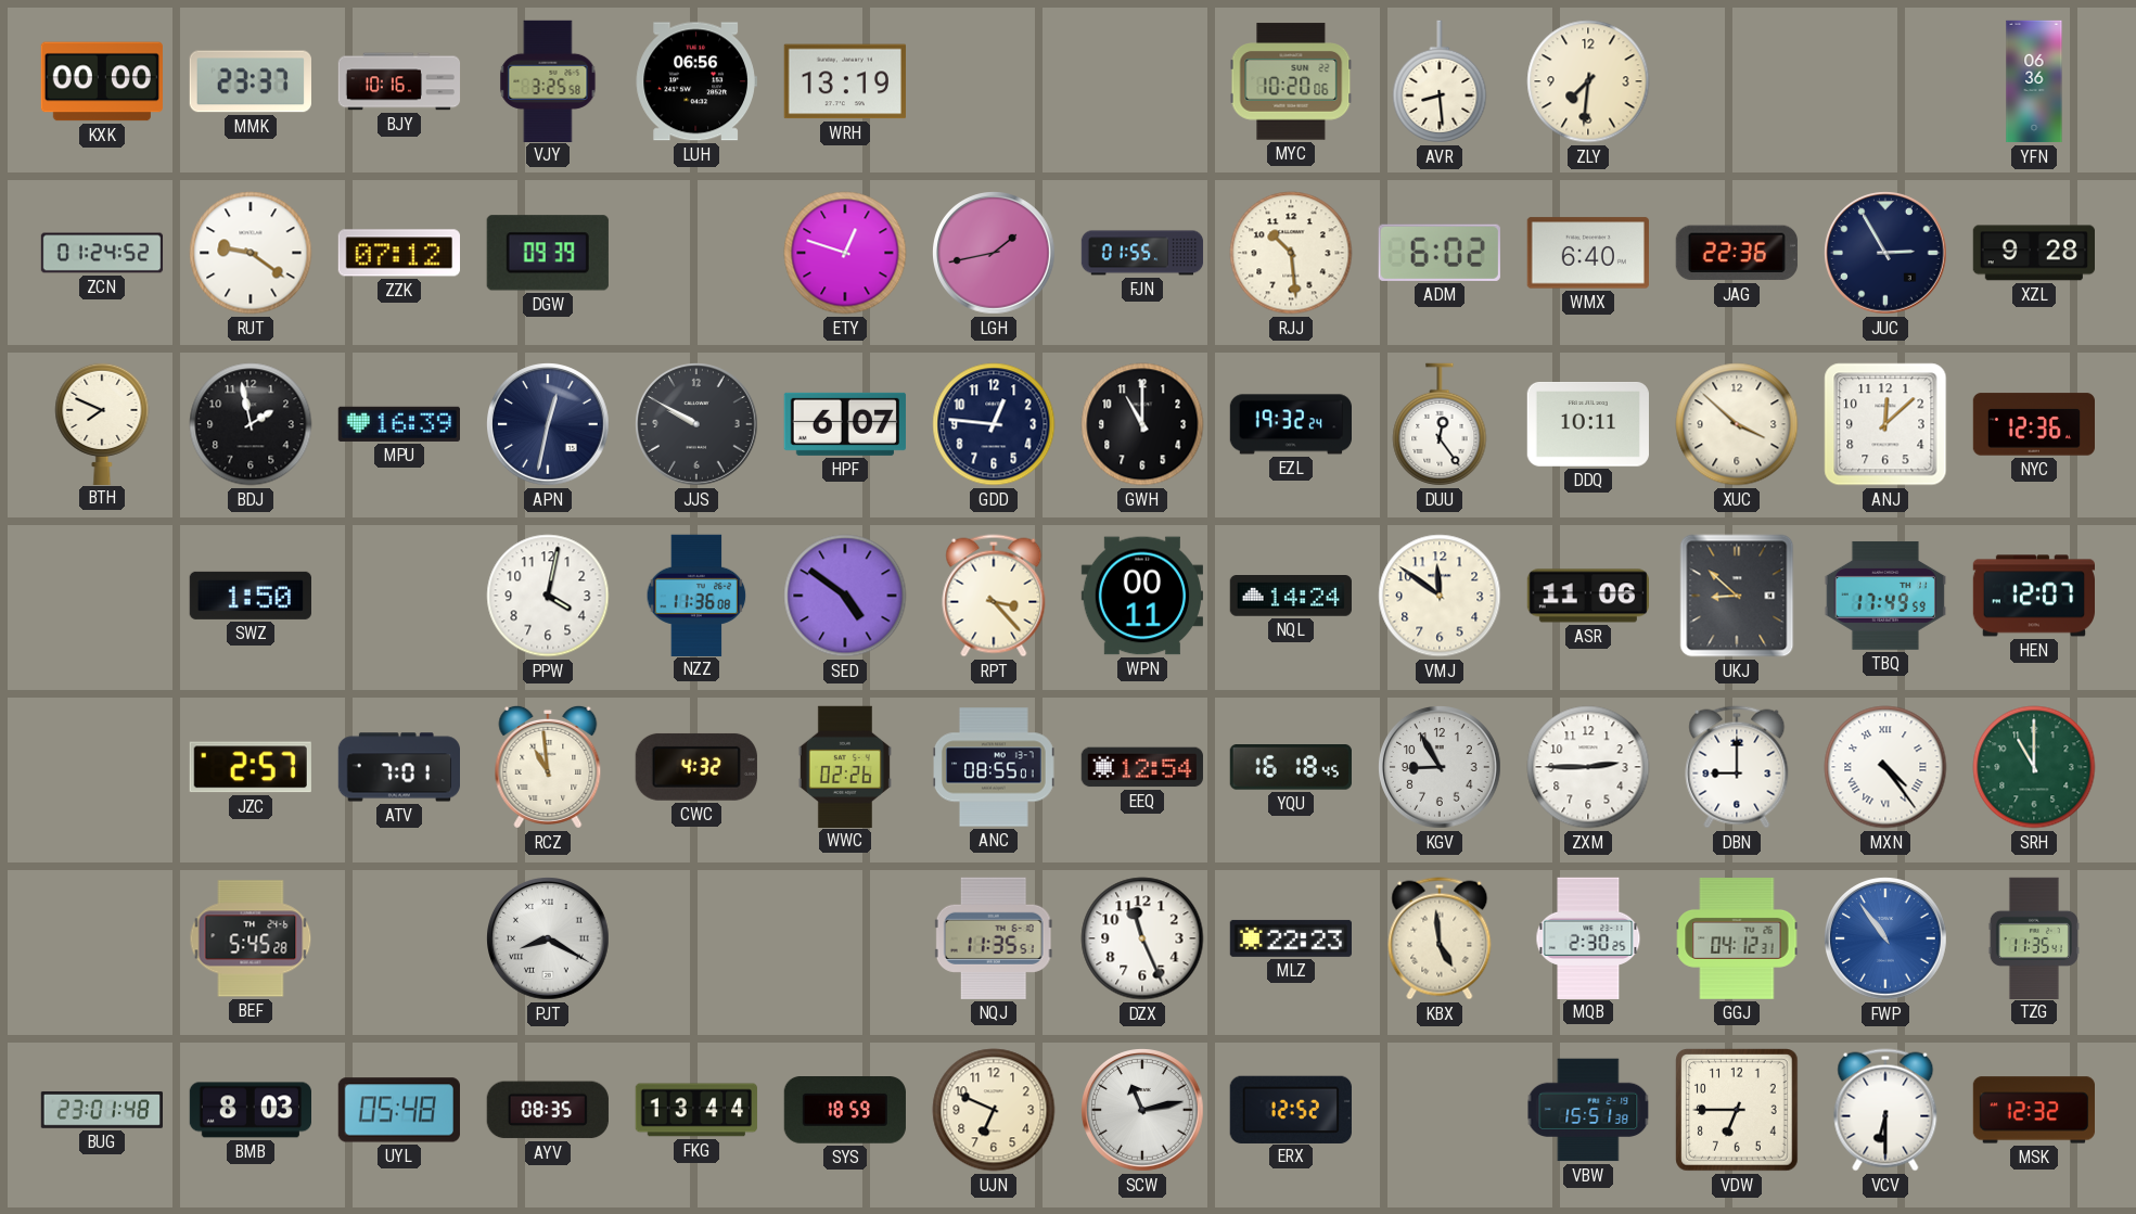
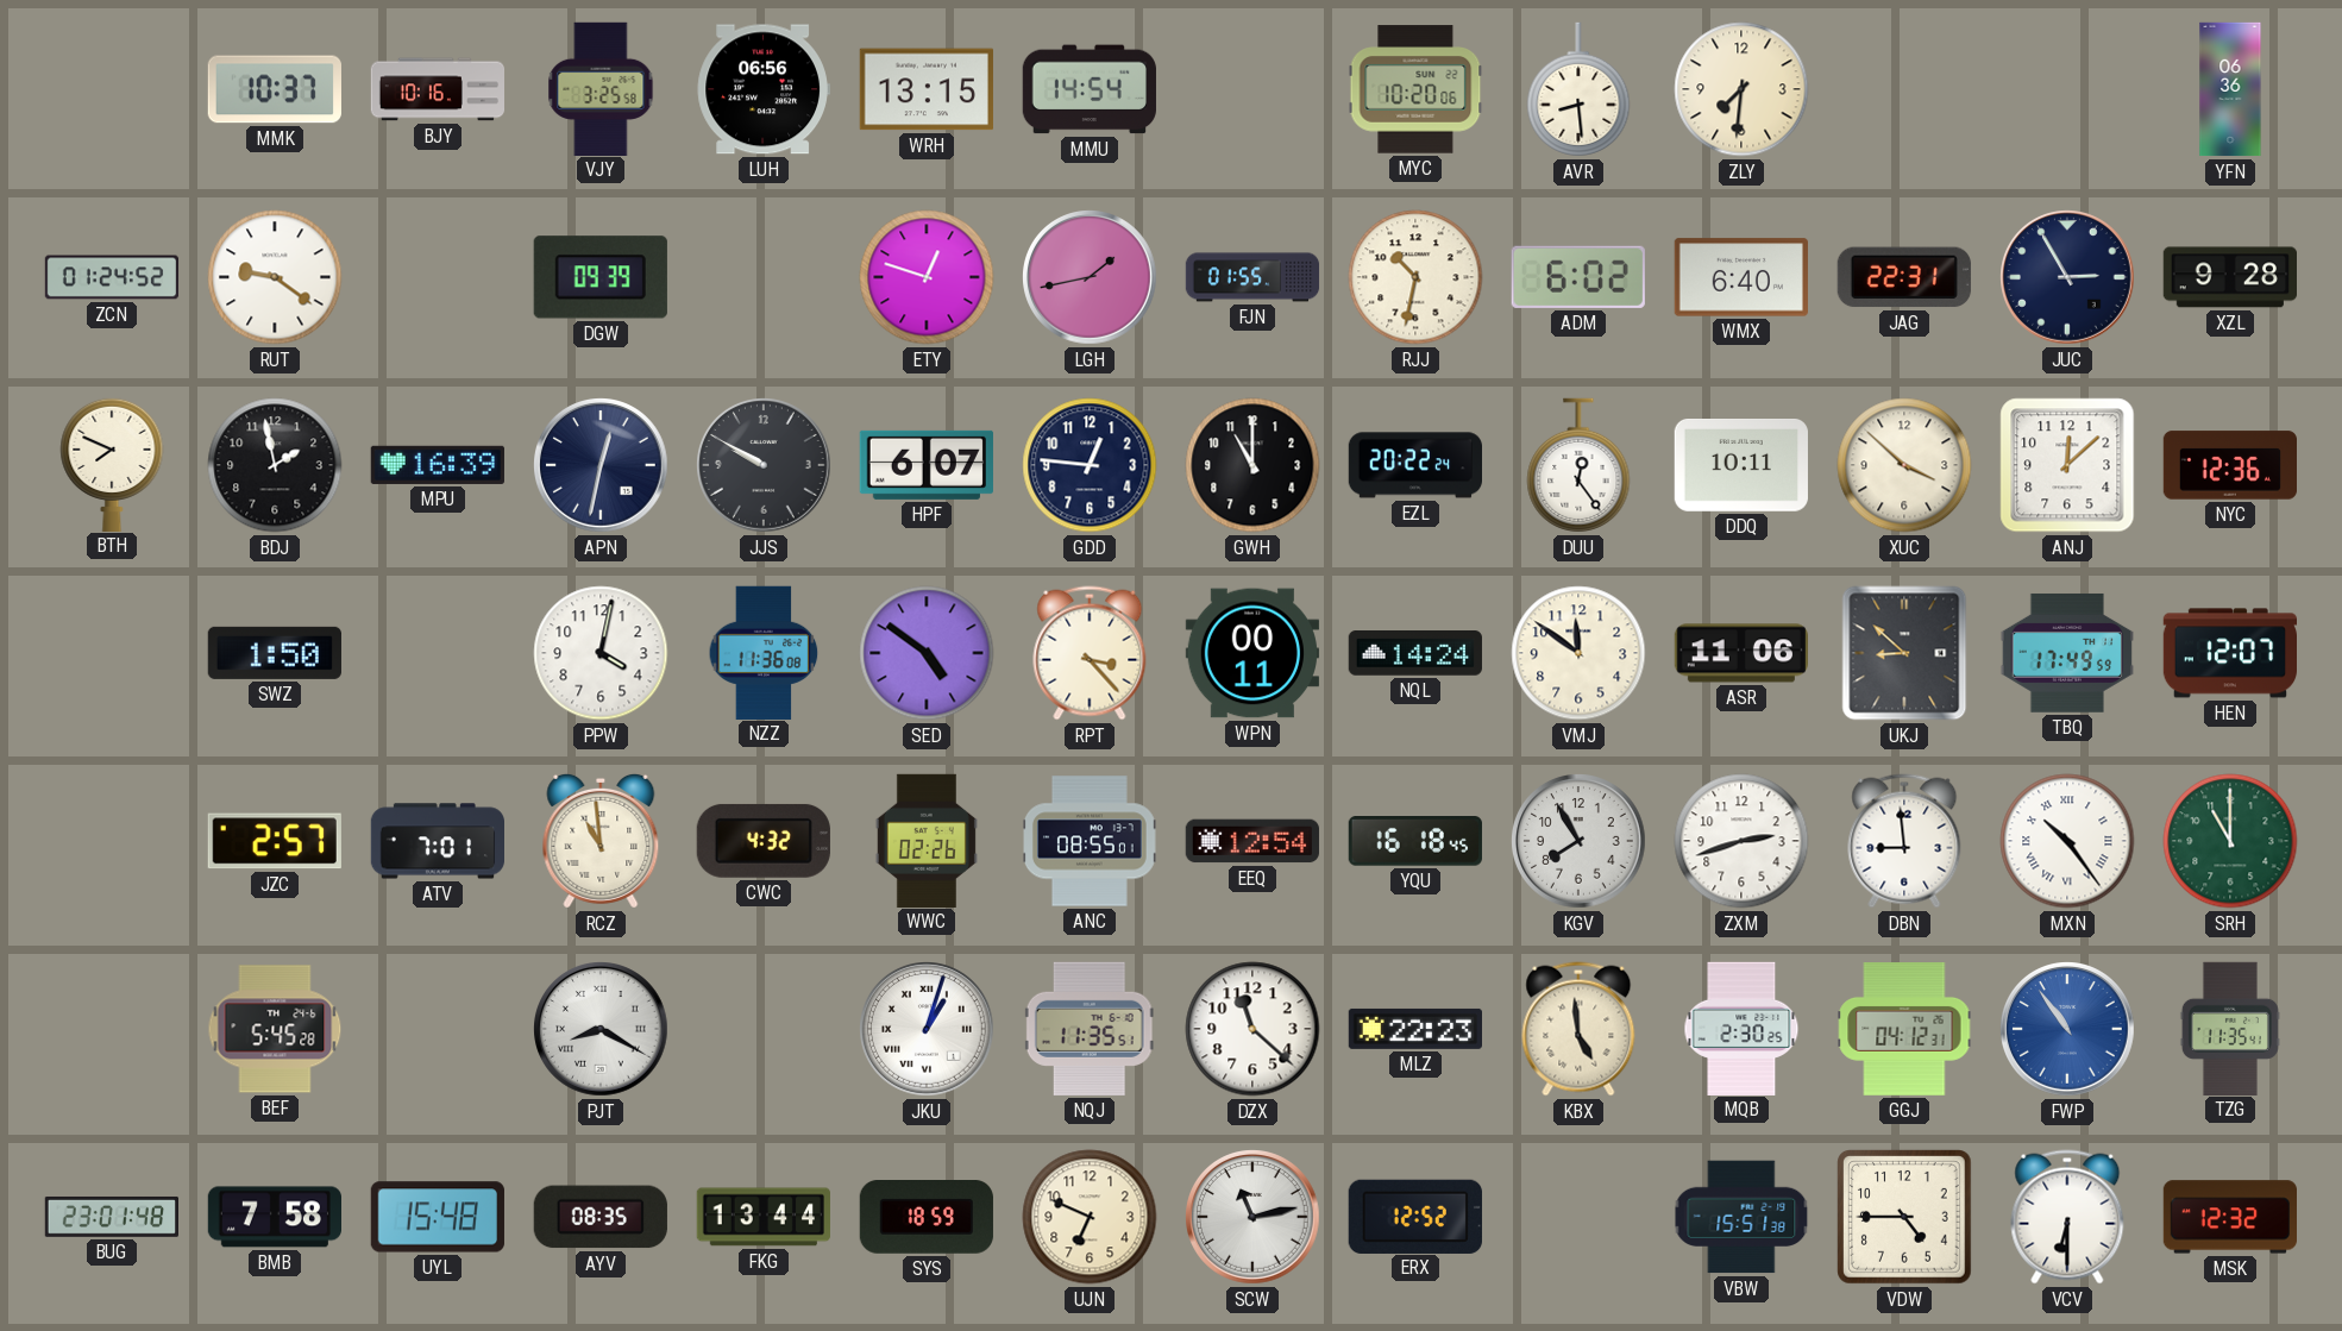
KXK: 00:00 -> none (102, 81)
MMK: 23:37 -> 10:37 (275, 89)
WRH: 13:19 -> 13:15 (927, 89)
MMU: none -> 14:54 (1090, 89)
ZZK: 07:12 -> none (398, 253)
RJJ: 10:29 -> 10:32 (1415, 277)
JAG: 22:36 -> 22:31 (1904, 277)
EZL: 19:32 -> 20:22 (1414, 465)
KGV: 8:55 -> 7:55 (1580, 842)
ZXM: 2:45 -> 2:42 (1741, 841)
DBN: 9:00 -> 8:59 (1904, 841)
MXN: 4:24 -> 10:24 (2067, 841)
JKU: none -> 1:03 (928, 1030)
DZX: 11:26 -> 11:22 (1252, 1029)
BMB: 8:03 -> 7:58 (274, 1217)
UYL: 05:48 -> 15:48 (438, 1217)
VDW: 6:45 -> 4:45 (1905, 1218)
